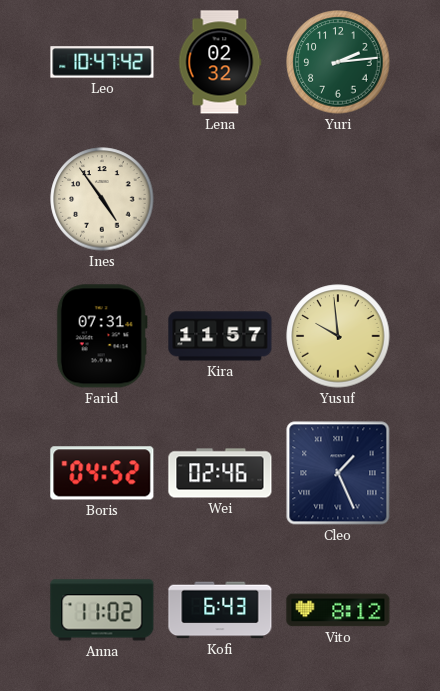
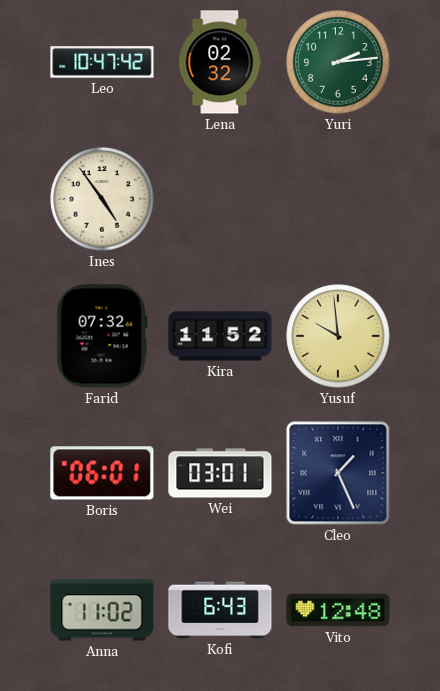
Farid: 07:31 -> 07:32 (102, 336)
Kira: 11:57 -> 11:52 (220, 336)
Boris: 04:52 -> 06:01 (102, 473)
Wei: 02:46 -> 03:01 (220, 473)
Vito: 8:12 -> 12:48 (338, 610)
